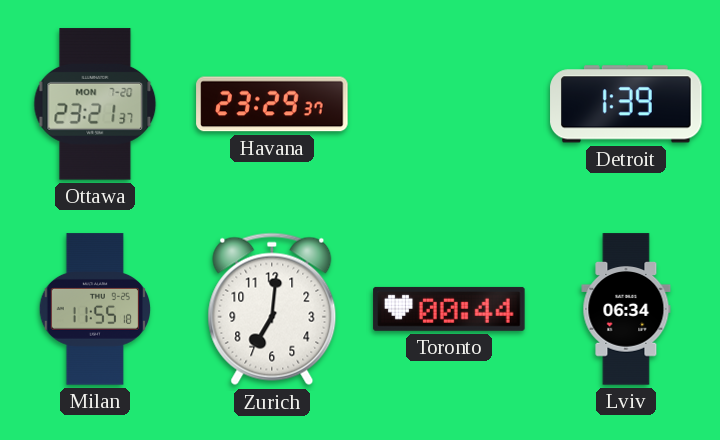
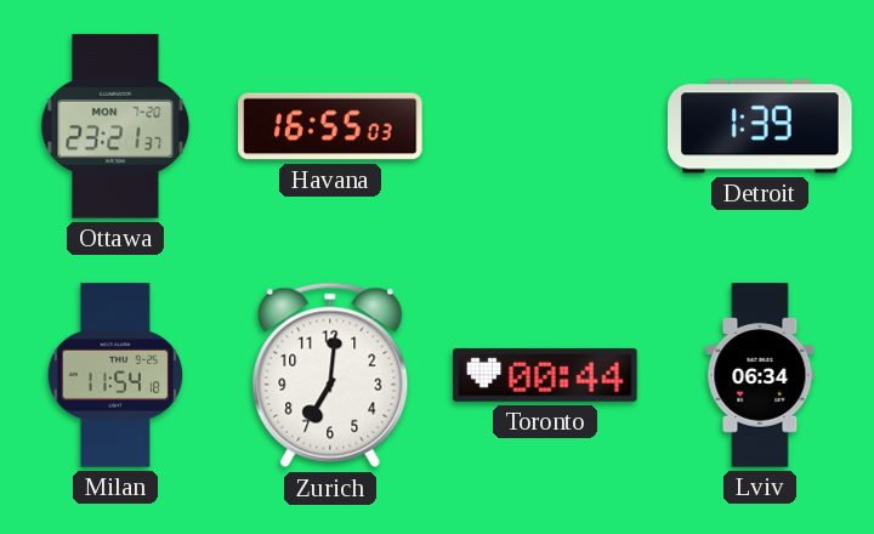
Havana: 23:29 -> 16:55 (330, 126)
Milan: 11:55 -> 11:54 (115, 375)
